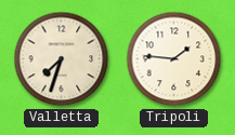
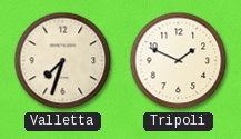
Tripoli: 1:46 -> 1:49 (179, 61)
